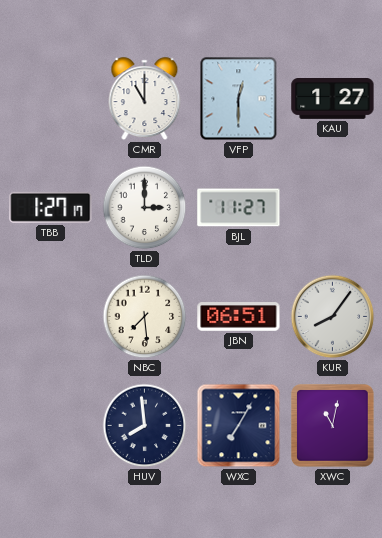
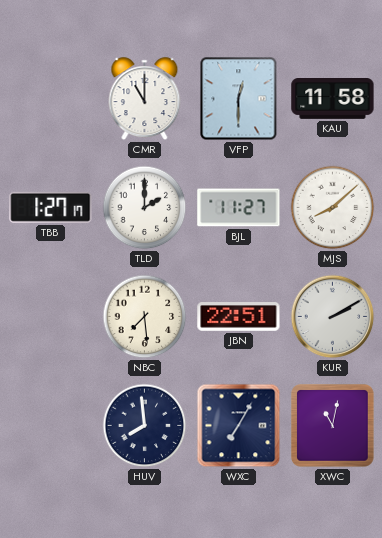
KAU: 1:27 -> 11:58 (333, 99)
TLD: 3:00 -> 2:00 (145, 208)
MJS: none -> 8:08 (333, 208)
JBN: 06:51 -> 22:51 (239, 317)
KUR: 8:06 -> 2:10 (333, 317)
